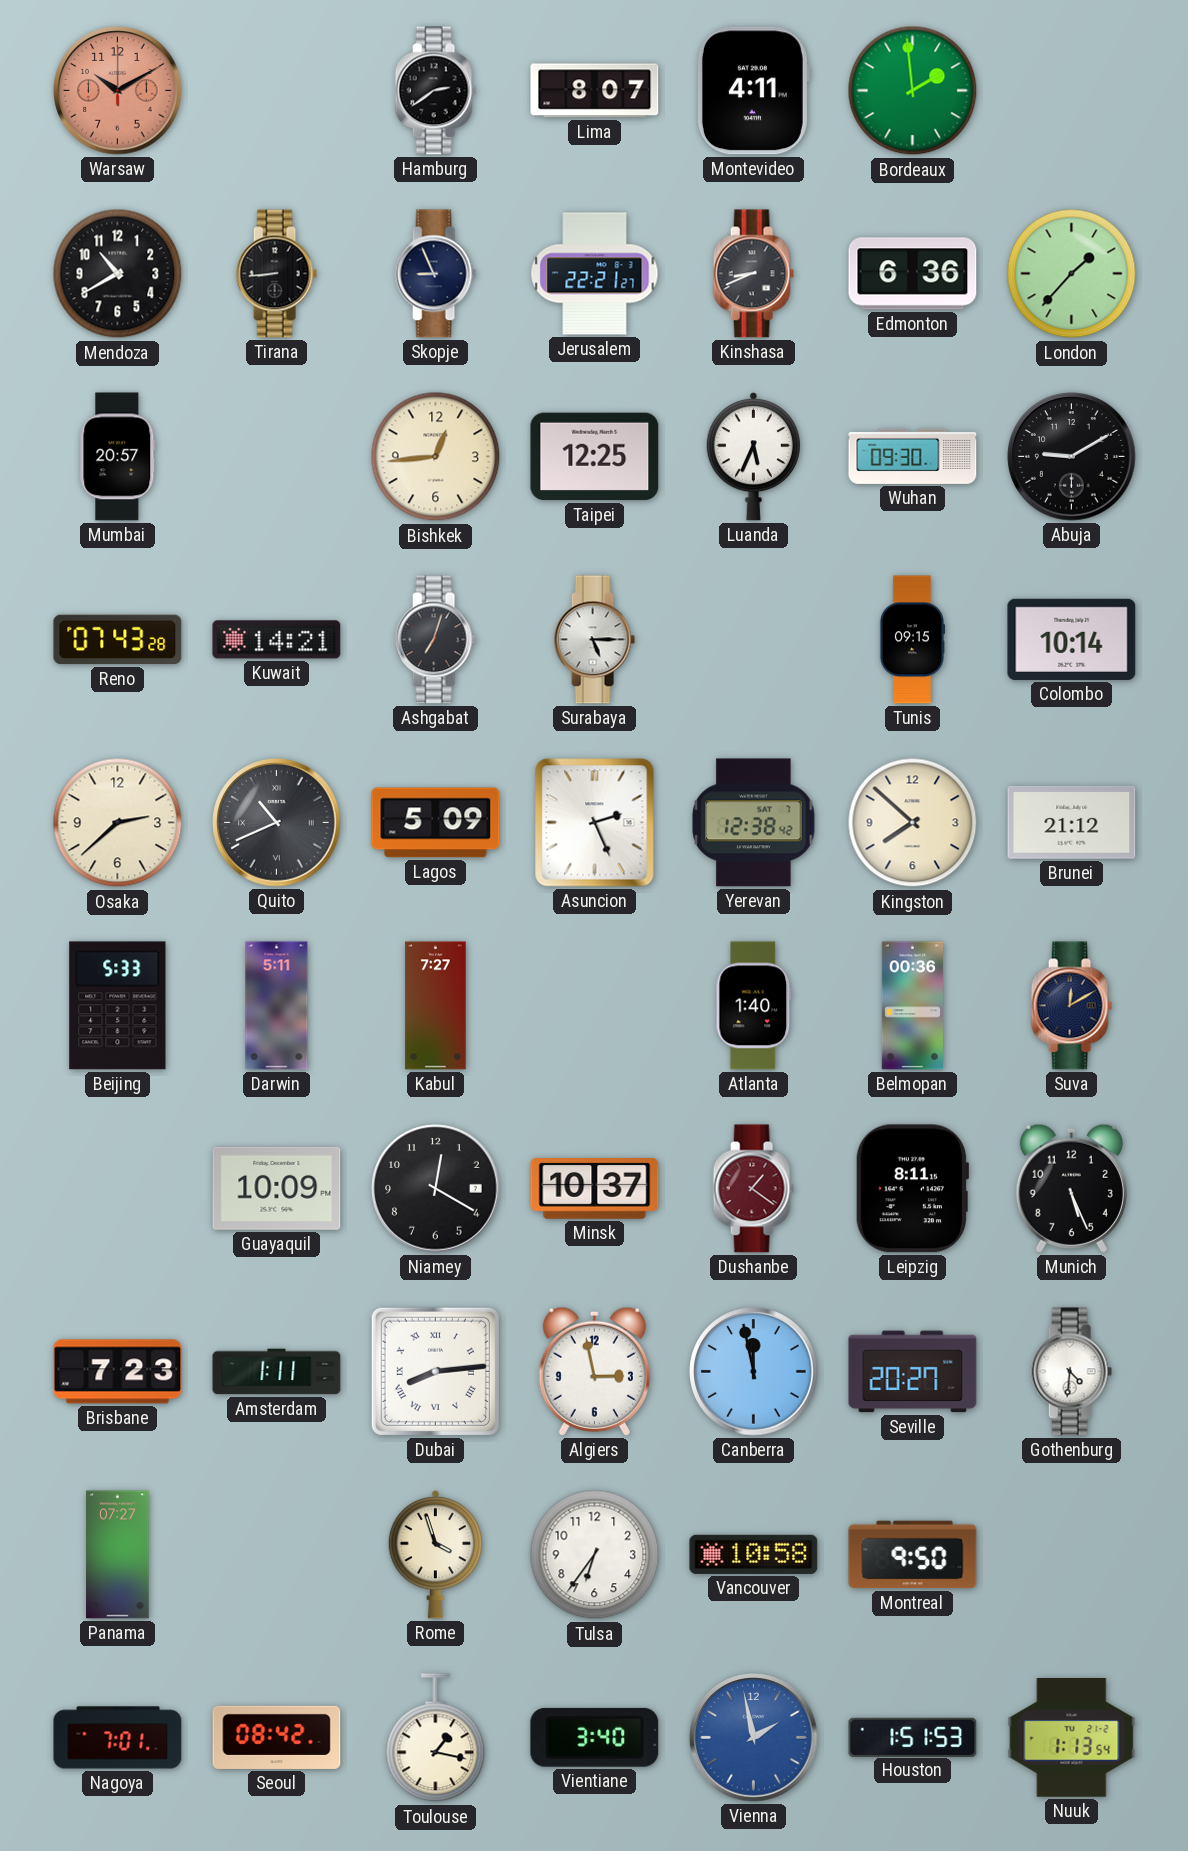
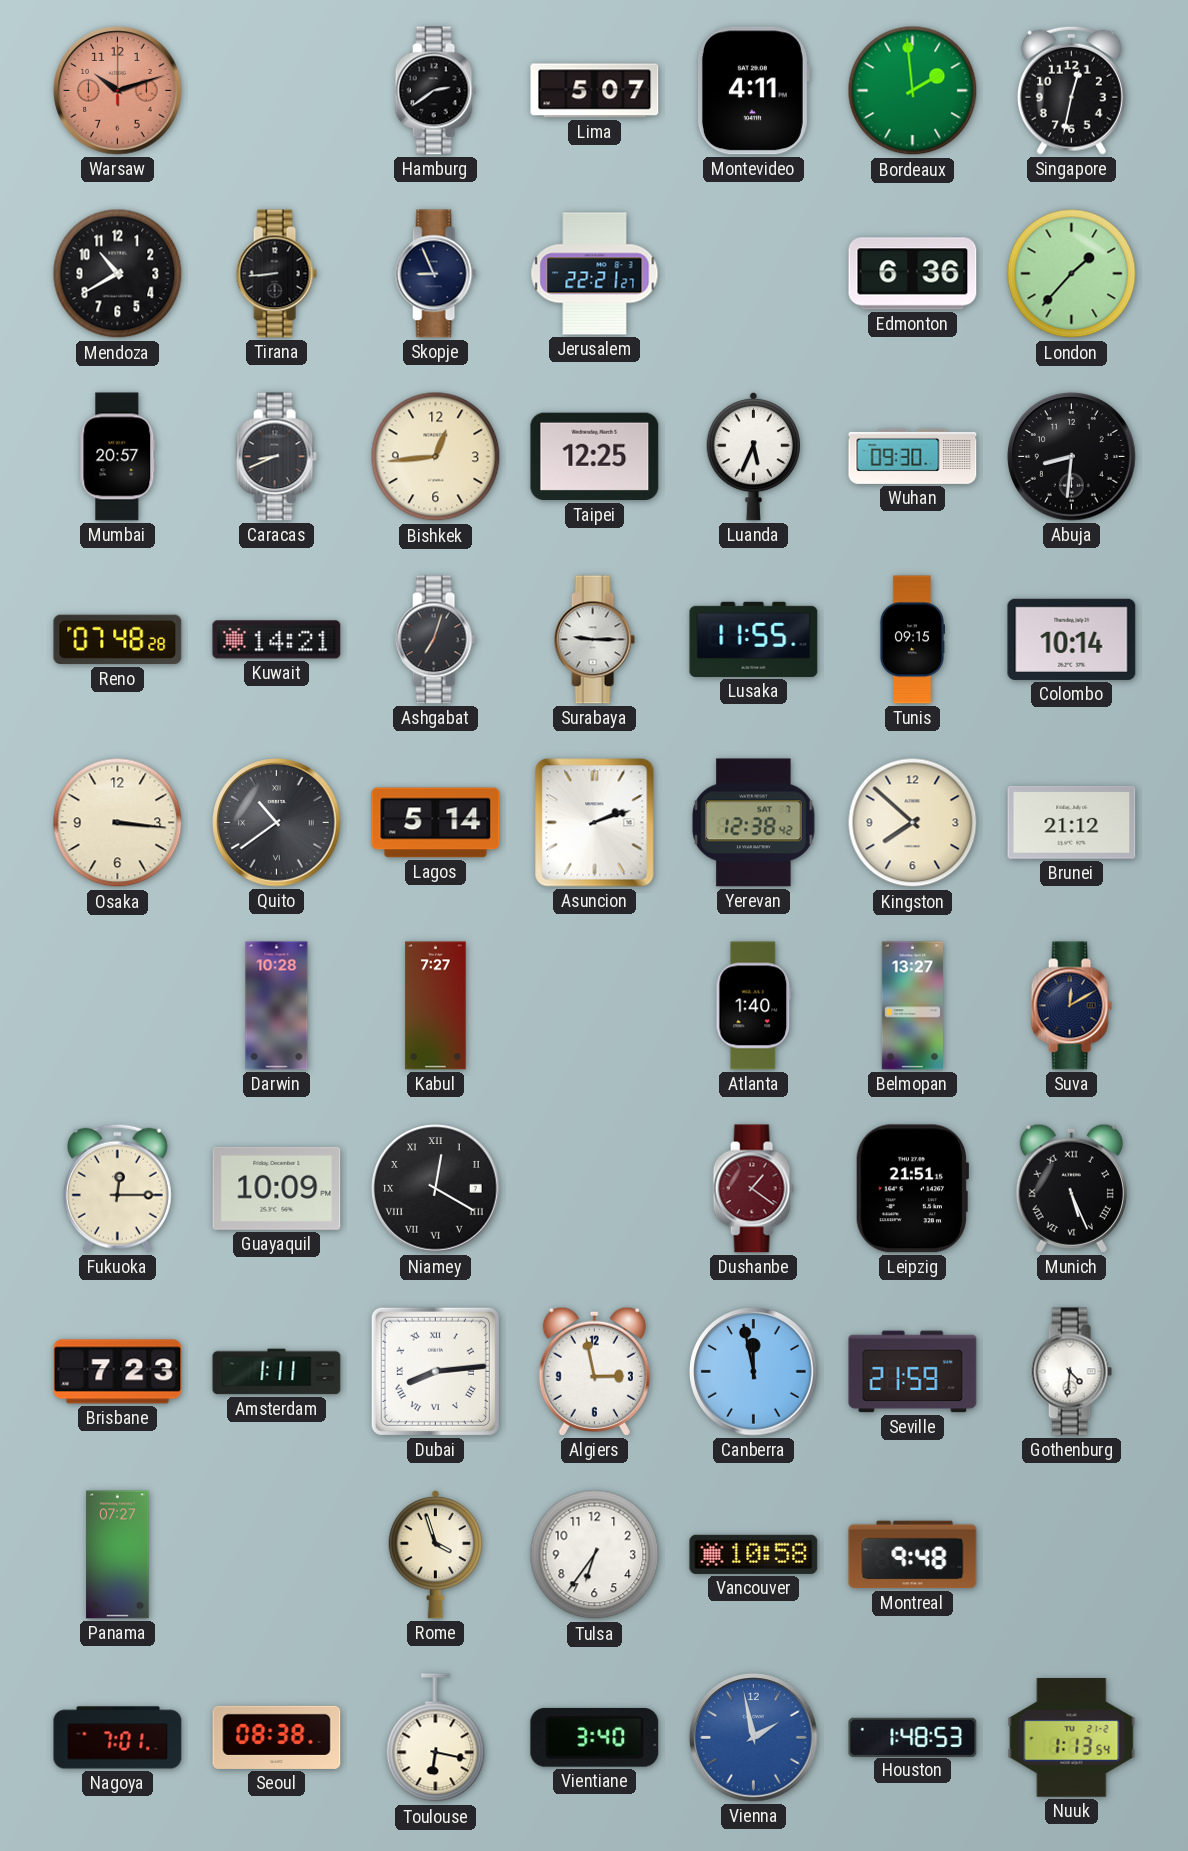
Warsaw: 10:10 -> 10:12 (118, 91)
Lima: 8:07 -> 5:07 (595, 91)
Singapore: none -> 12:32 (1071, 90)
Kinshasa: 8:41 -> none (753, 274)
Caracas: none -> 8:41 (276, 457)
Abuja: 9:10 -> 8:31 (1072, 457)
Reno: 07:43 -> 07:48 (118, 640)
Surabaya: 5:15 -> 9:15 (594, 640)
Lusaka: none -> 11:55 (754, 639)
Osaka: 2:38 -> 3:16 (118, 823)
Quito: 10:41 -> 10:39 (277, 823)
Lagos: 5:09 -> 5:14 (436, 823)
Asuncion: 2:26 -> 2:12 (595, 823)
Beijing: 5:33 -> none (118, 1006)
Darwin: 5:11 -> 10:28 (277, 1006)
Belmopan: 00:36 -> 13:27 (912, 1006)
Fukuoka: none -> 12:15 (117, 1188)
Niamey numerals: Arabic -> Roman (436, 1189)
Minsk: 10:37 -> none (595, 1189)
Leipzig: 8:11 -> 21:51 (912, 1189)
Munich numerals: Arabic -> Roman (1071, 1188)
Seville: 20:27 -> 21:59 (913, 1372)
Montreal: 9:50 -> 9:48 (913, 1555)
Seoul: 08:42 -> 08:38 (277, 1737)
Toulouse: 1:17 -> 6:17 (436, 1738)
Houston: 1:51 -> 1:48 (913, 1737)
